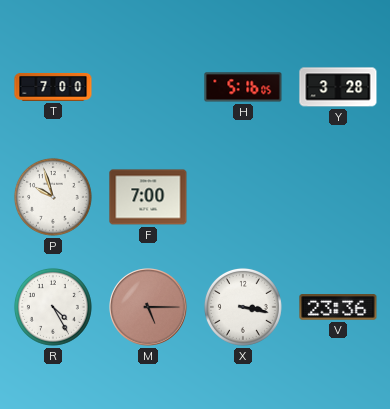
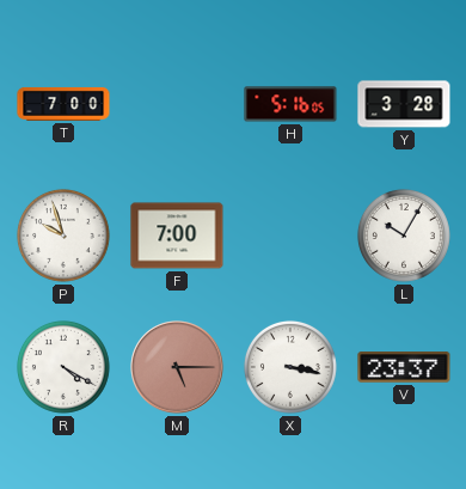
L: none -> 10:05 (404, 236)
R: 4:25 -> 4:20 (63, 367)
V: 23:36 -> 23:37 (404, 367)
